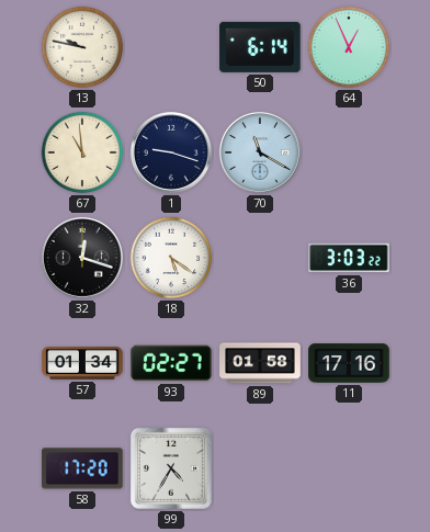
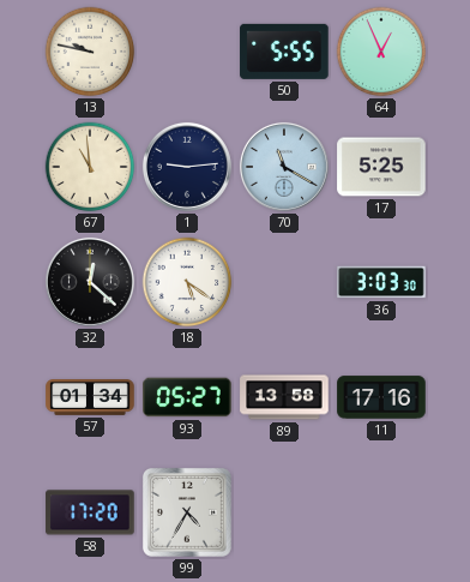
50: 6:14 -> 5:55 (284, 52)
1: 9:18 -> 9:14 (187, 167)
17: none -> 5:25 (381, 167)
32: 12:18 -> 12:22 (90, 282)
36: 3:03:22 -> 3:03:30 (381, 282)
93: 02:27 -> 05:27 (187, 397)
89: 01:58 -> 13:58 (284, 397)
